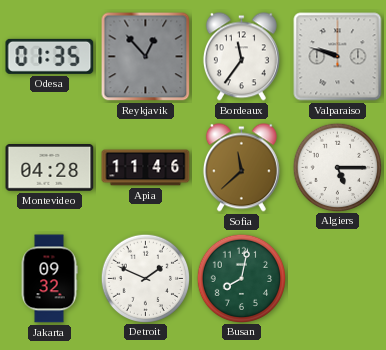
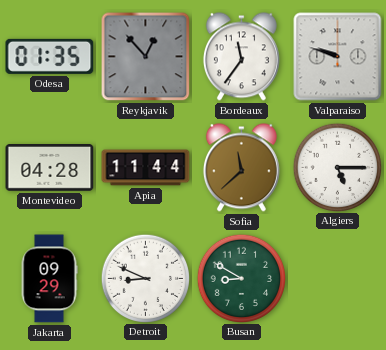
Apia: 11:46 -> 11:44 (146, 168)
Jakarta: 09:32 -> 09:29 (49, 279)
Detroit: 1:49 -> 8:49 (145, 278)
Busan: 8:02 -> 8:50 (241, 278)
